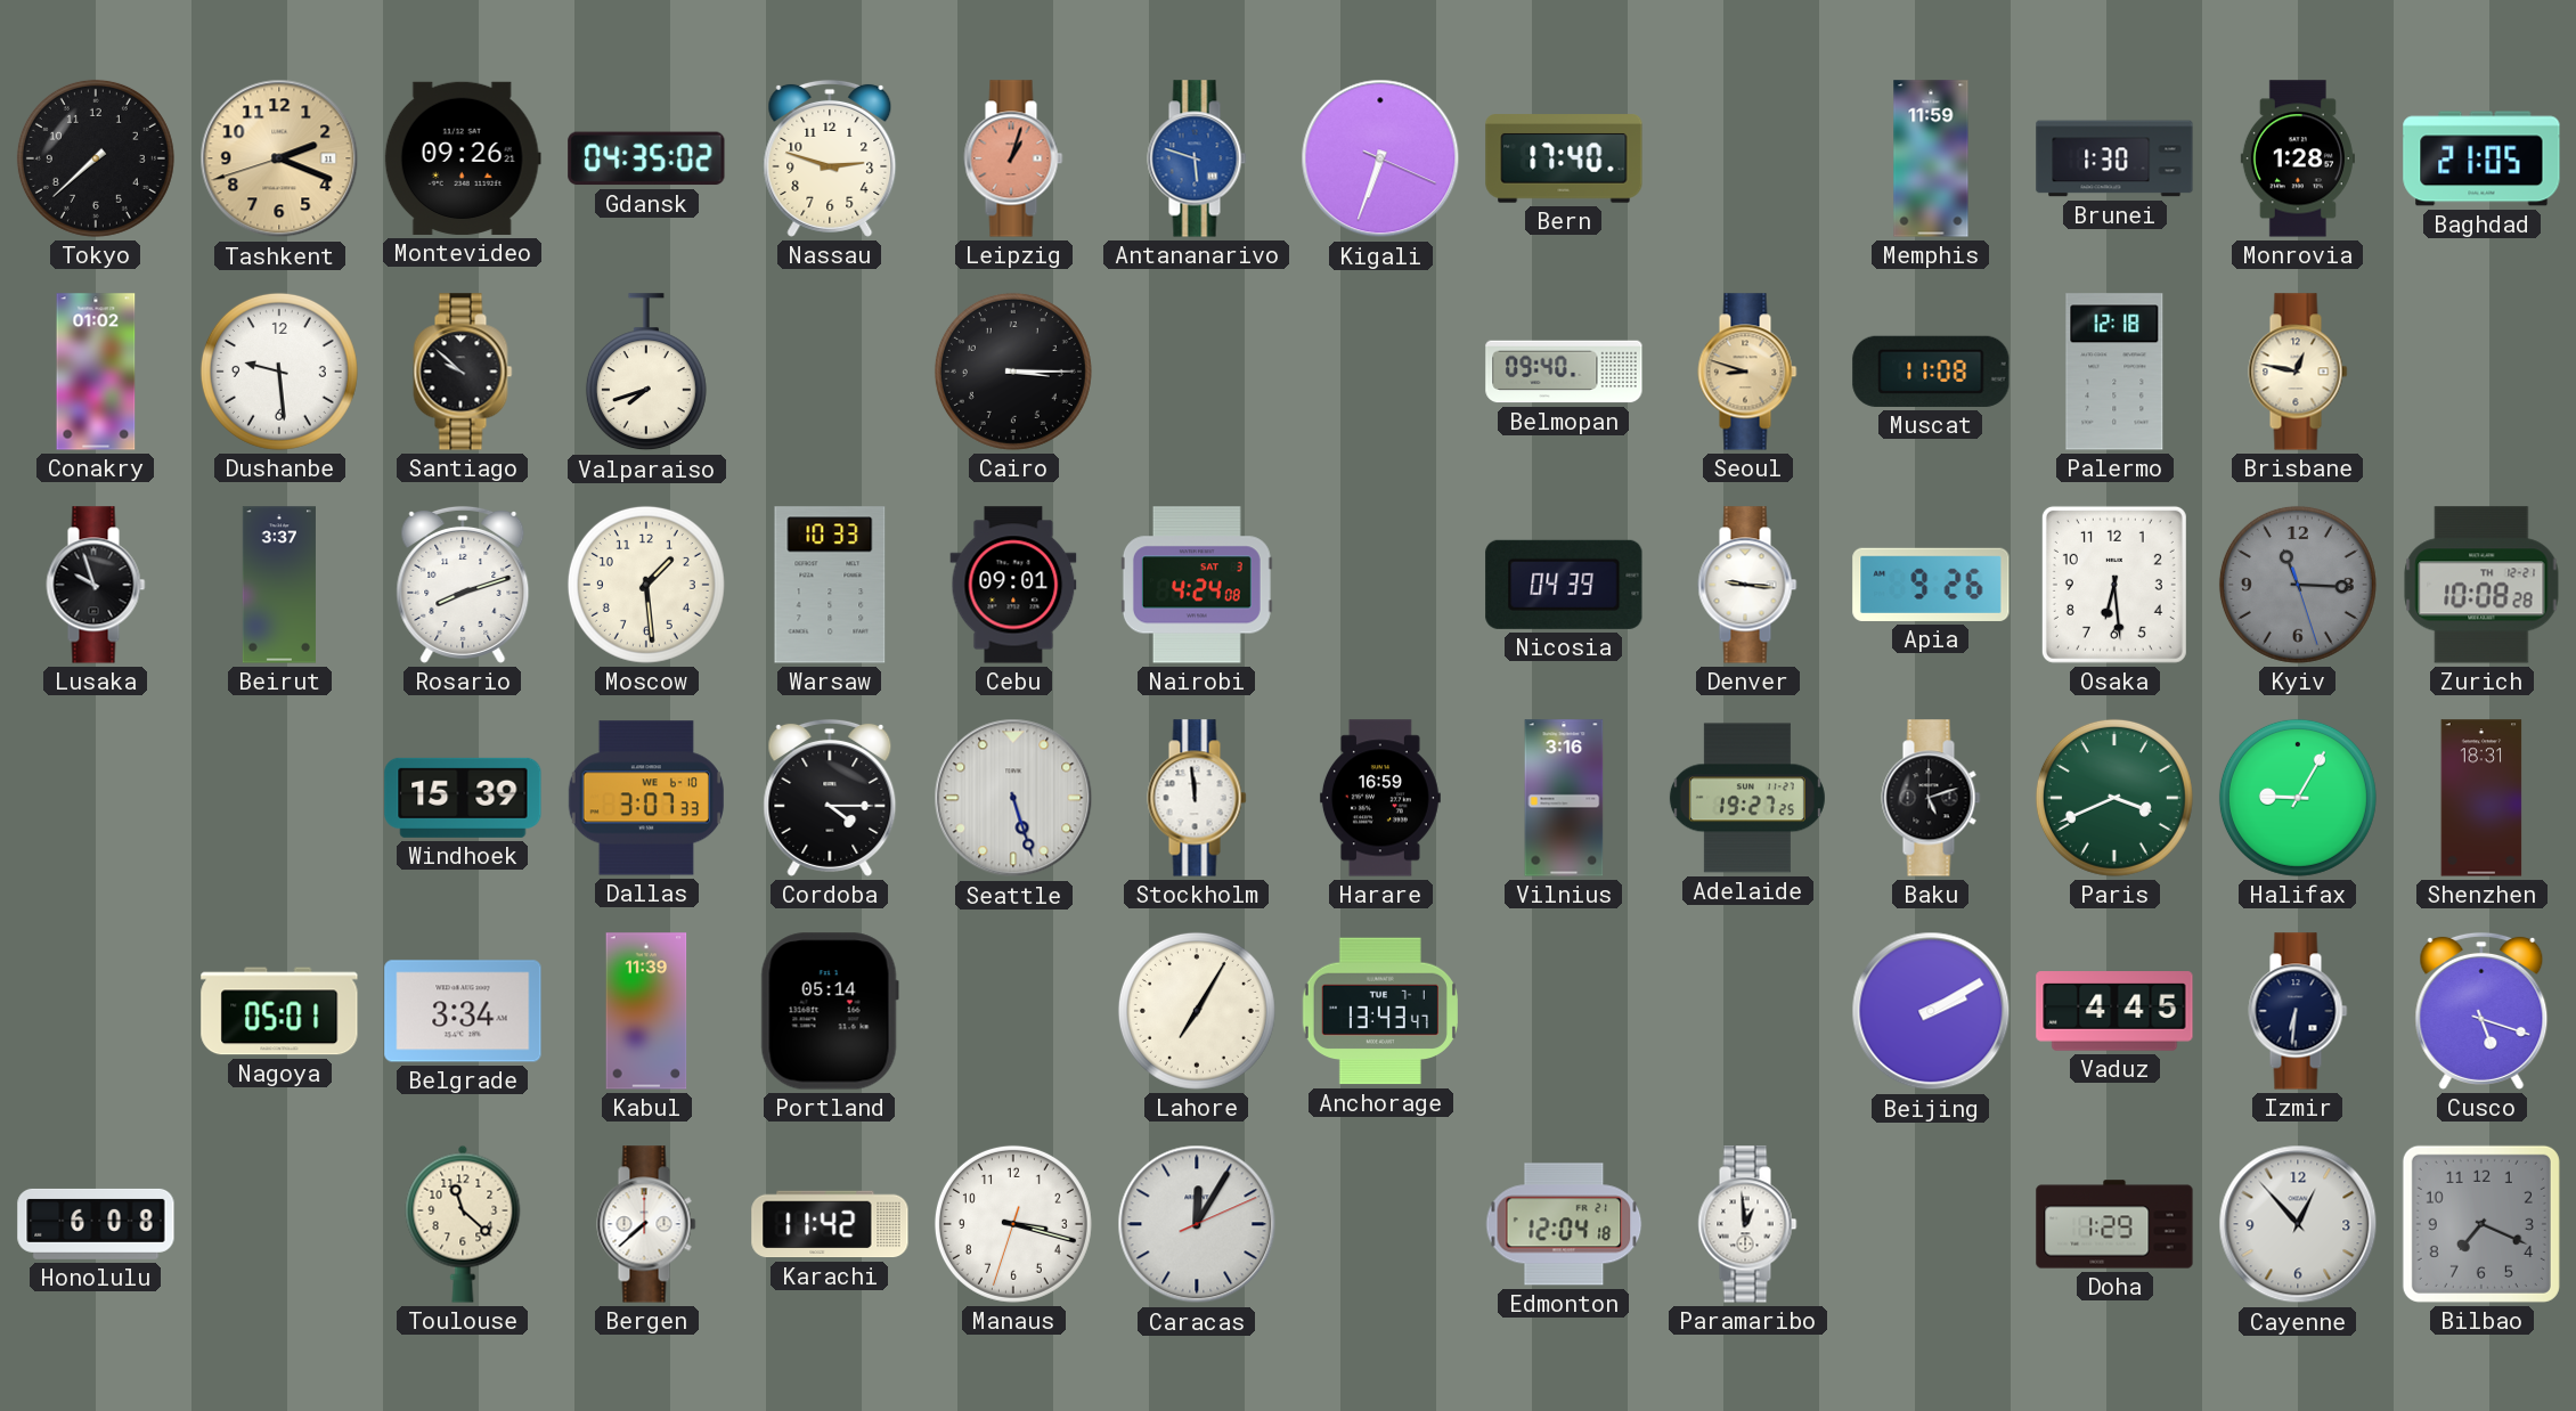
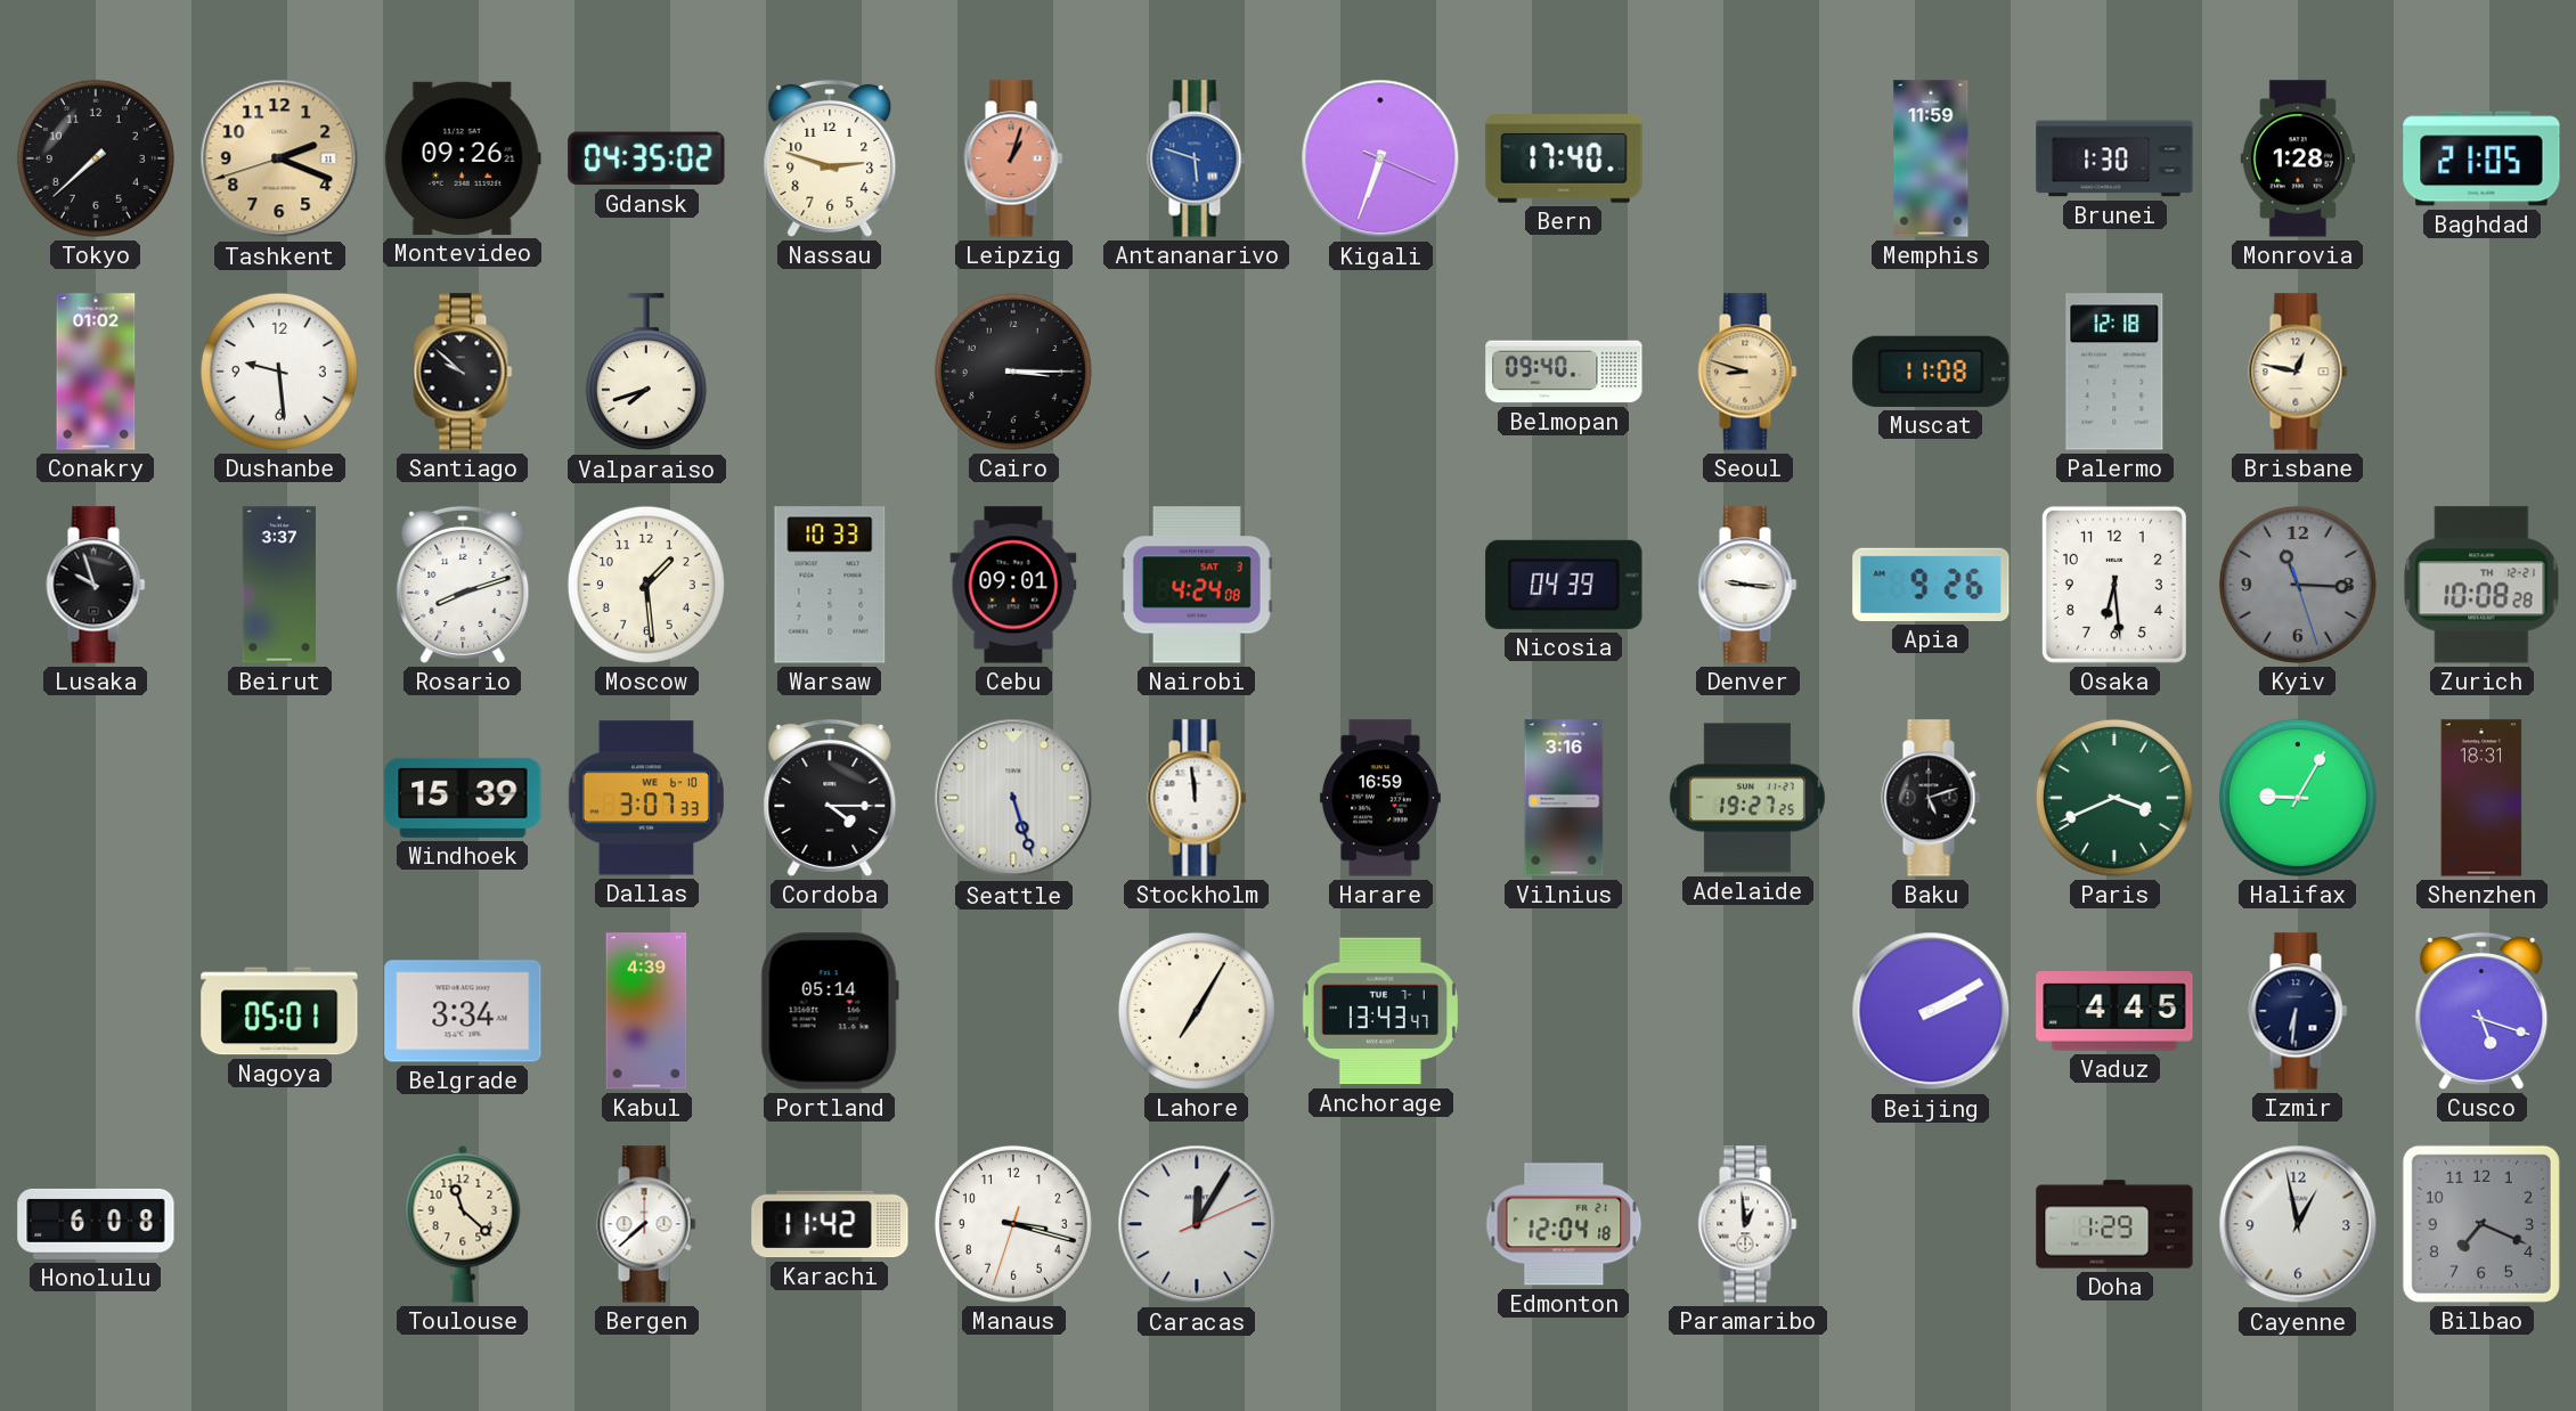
Kabul: 11:39 -> 4:39 (646, 1011)
Cayenne: 12:53 -> 12:58 (2298, 1224)
